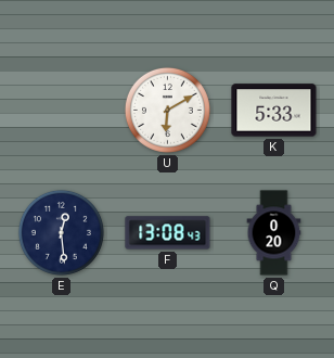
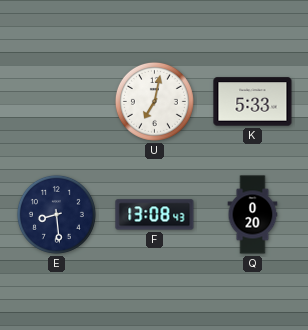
U: 6:10 -> 7:02 (154, 101)
E: 12:29 -> 8:29 (56, 214)
